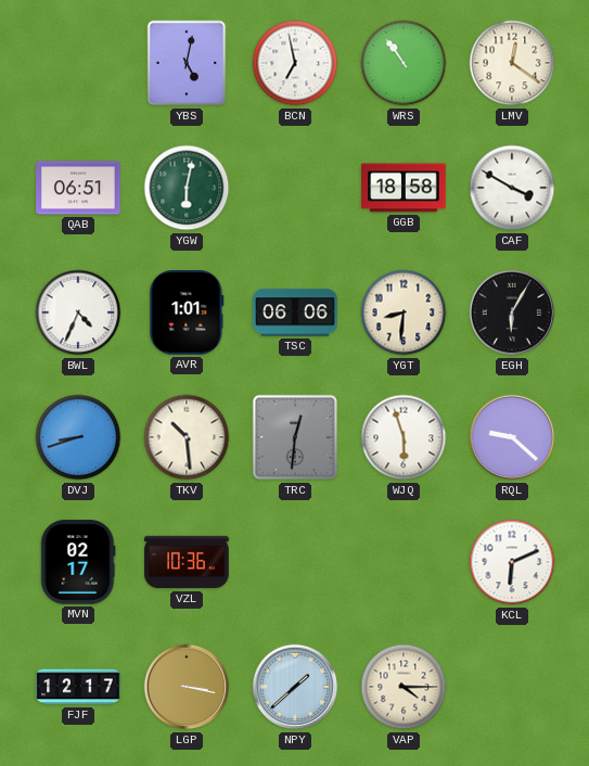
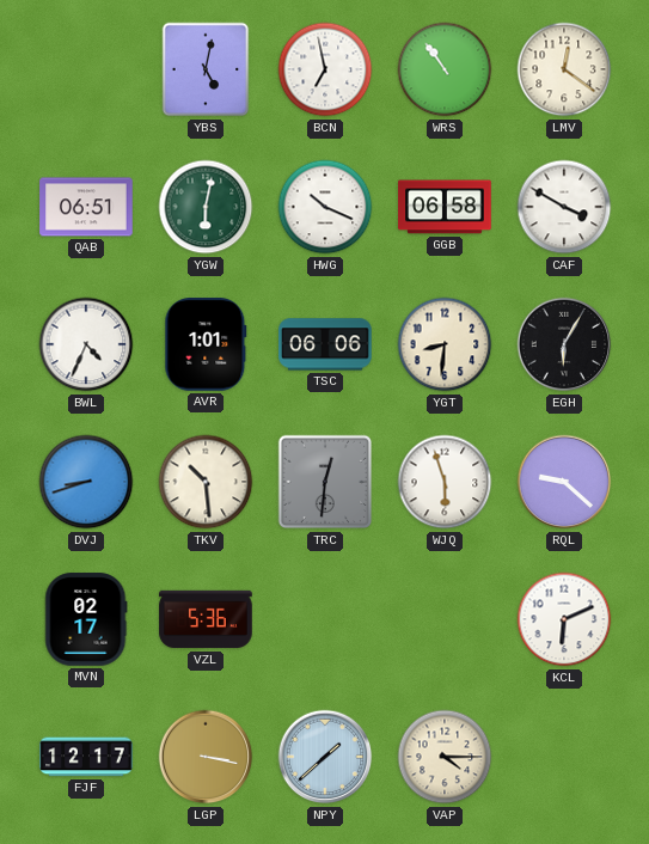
HWG: none -> 10:19 (325, 207)
GGB: 18:58 -> 06:58 (445, 207)
VZL: 10:36 -> 5:36 (206, 619)
